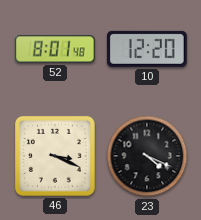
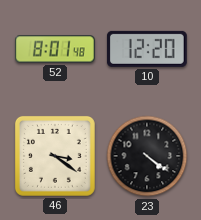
46: 3:19 -> 3:21 (55, 156)
23: 4:19 -> 4:21 (147, 156)
